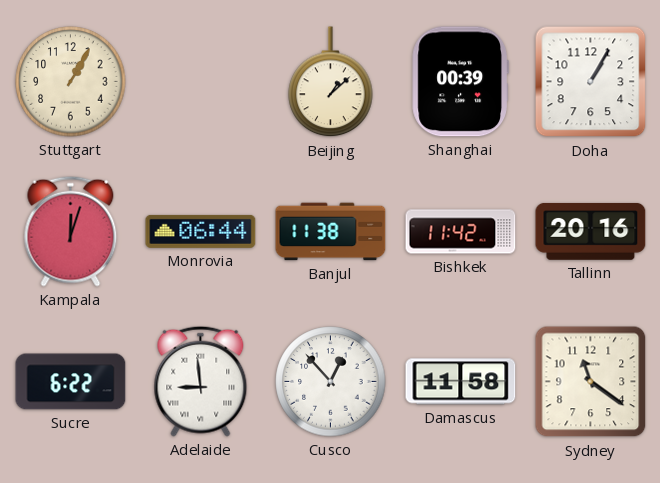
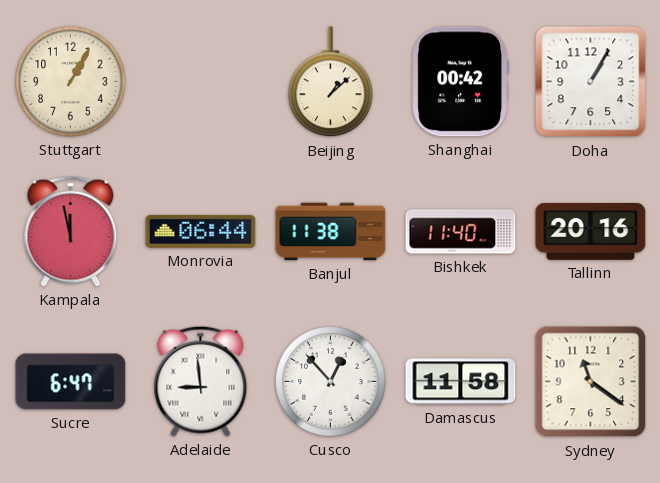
Shanghai: 00:39 -> 00:42 (460, 82)
Kampala: 12:03 -> 11:58 (71, 231)
Bishkek: 11:42 -> 11:40 (461, 232)
Sucre: 6:22 -> 6:47 (71, 382)
